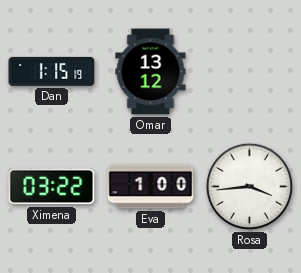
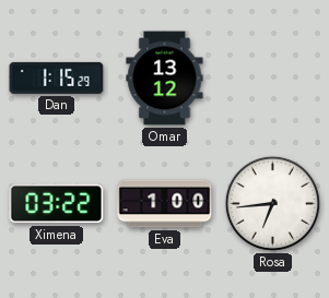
Dan: 1:15:19 -> 1:15:29 (57, 78)
Rosa: 3:44 -> 6:44 (272, 203)
